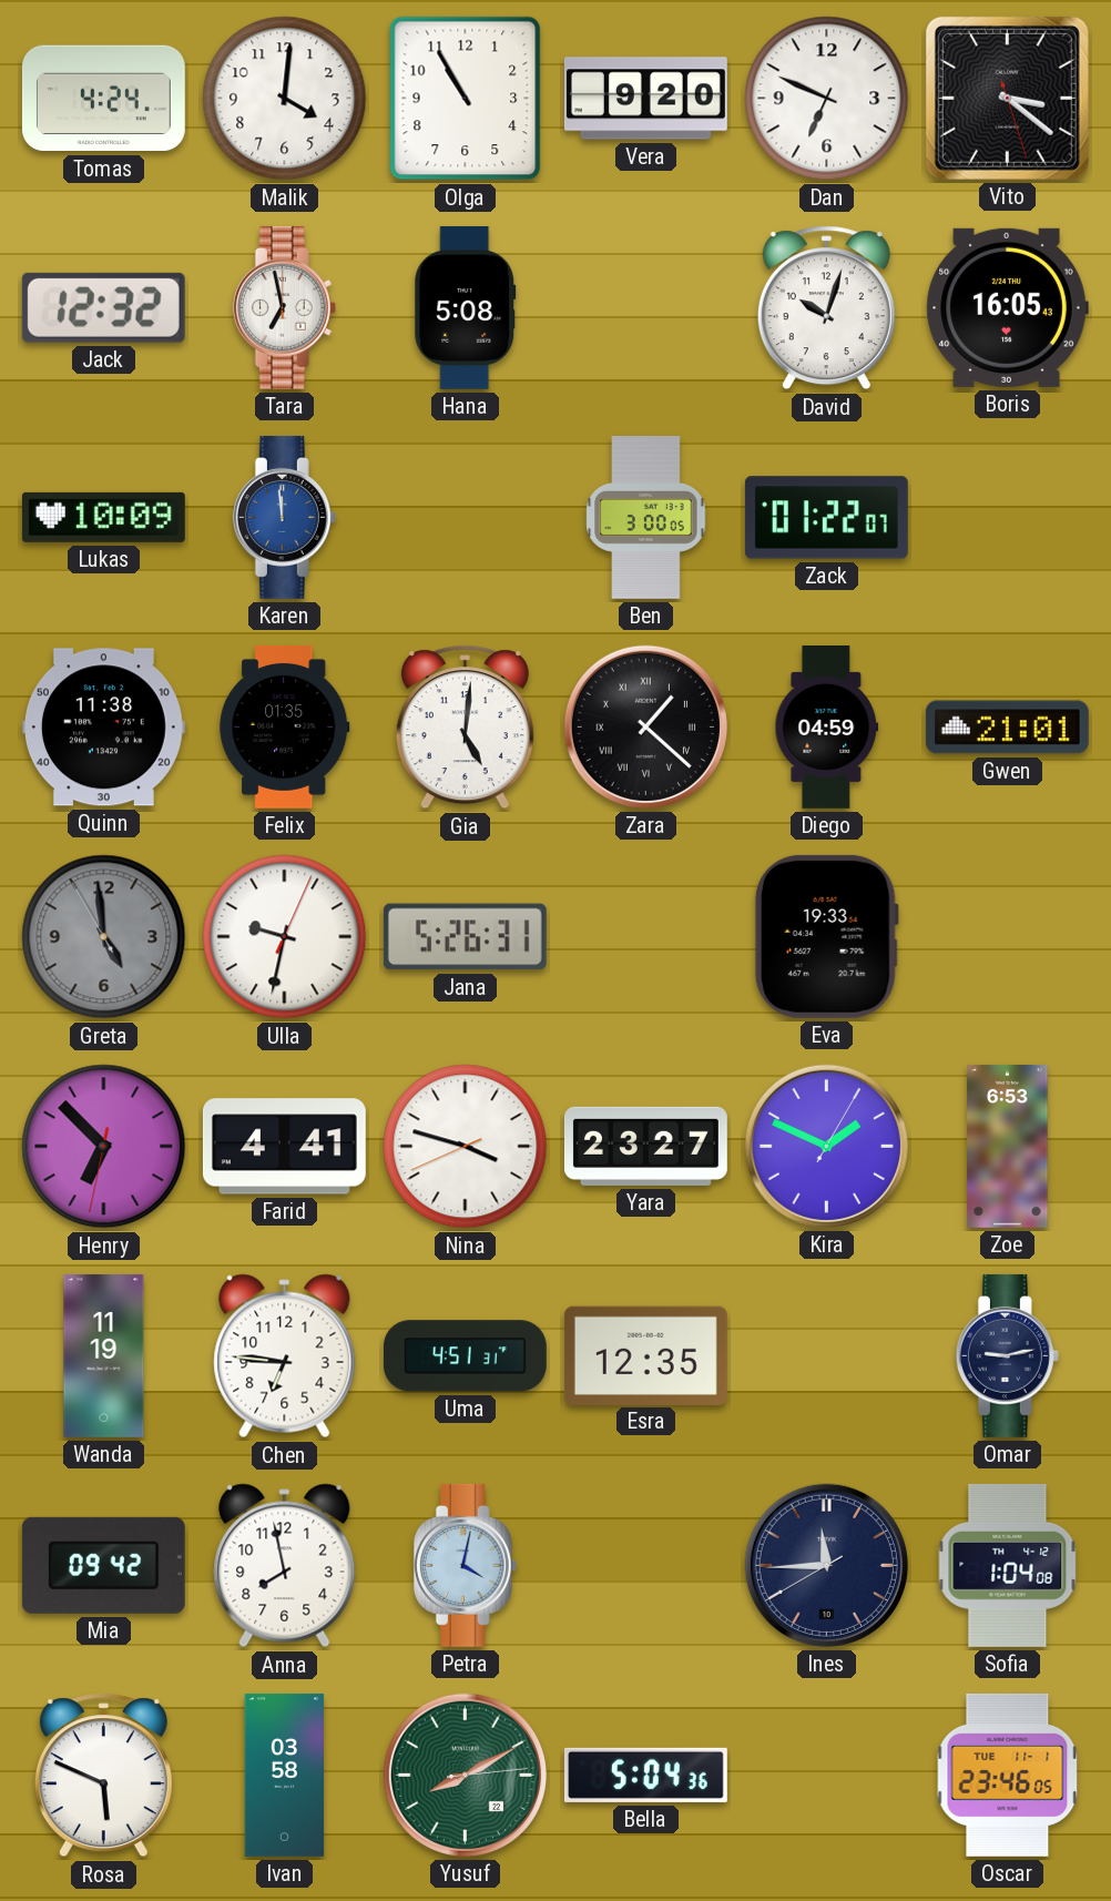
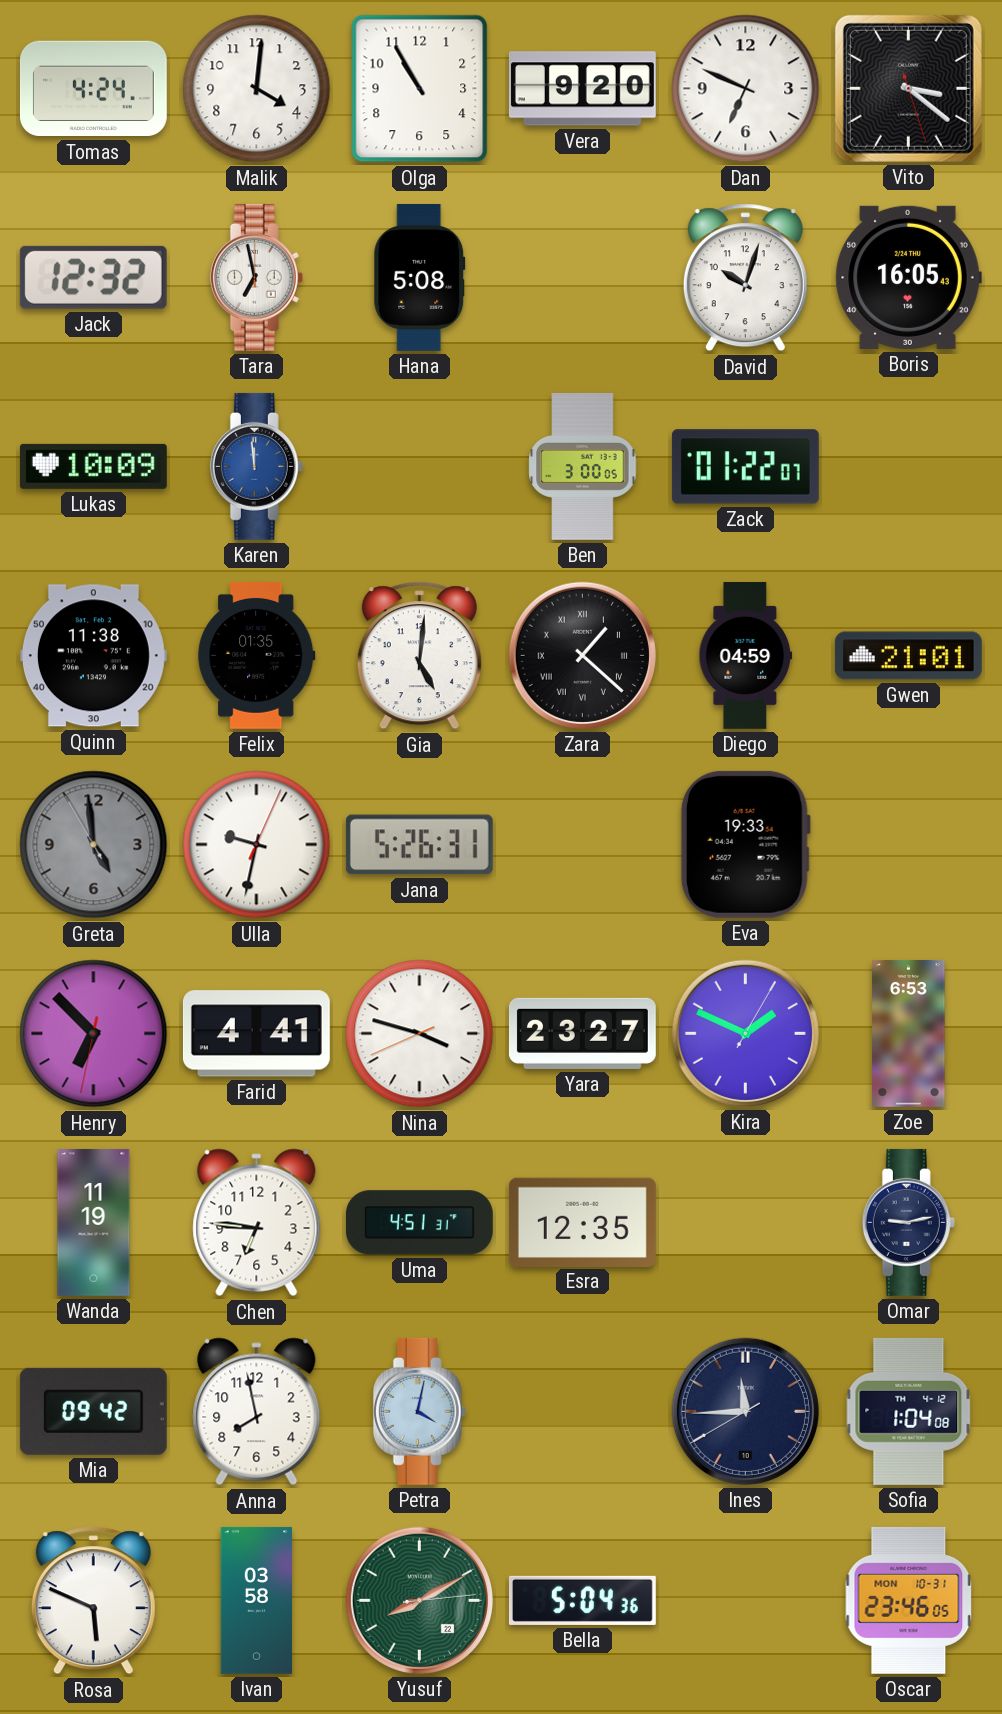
Oscar date: TUE 11-1 -> MON 10-31 (909, 1600)
